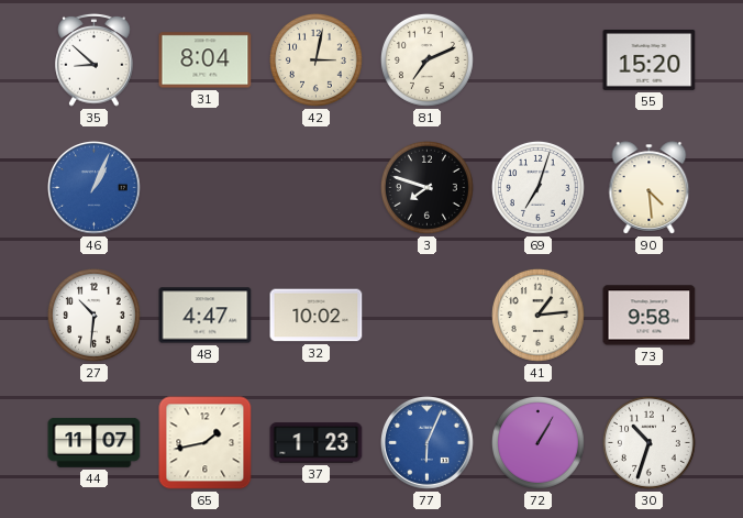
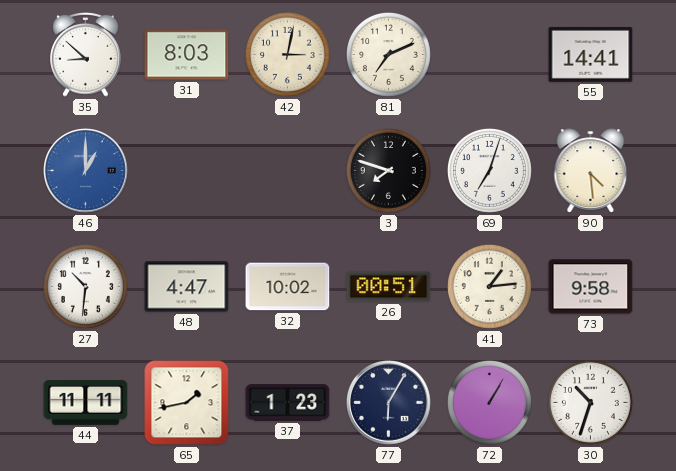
31: 8:04 -> 8:03 (187, 55)
55: 15:20 -> 14:41 (591, 54)
46: 1:04 -> 1:00 (86, 171)
26: none -> 00:51 (389, 287)
44: 11:07 -> 11:11 (86, 402)
77: 6:04 -> 6:05 (389, 403)
77 dial: blue -> navy (389, 403)
